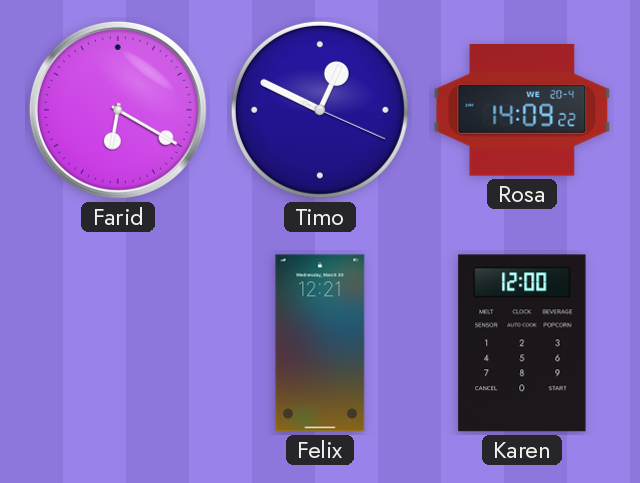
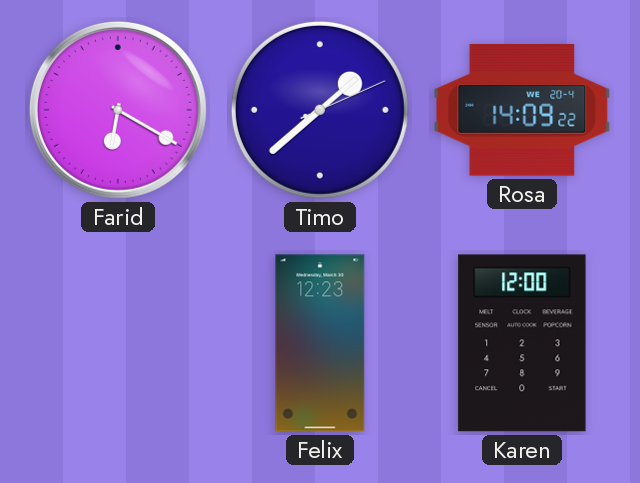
Timo: 12:49 -> 1:38 (320, 110)
Felix: 12:21 -> 12:23 (320, 343)
